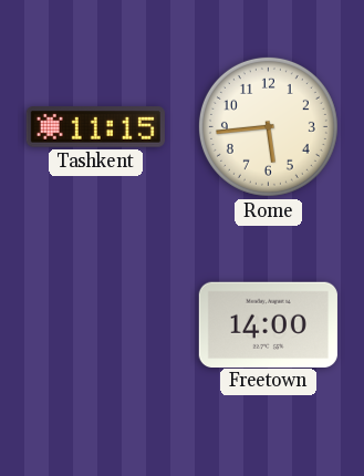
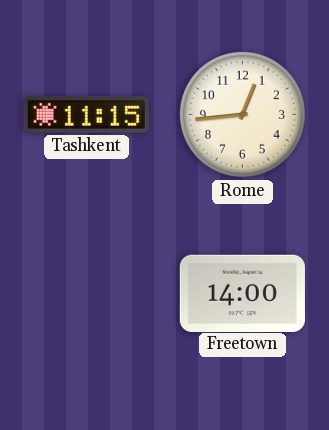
Rome: 5:44 -> 12:44 (242, 114)
